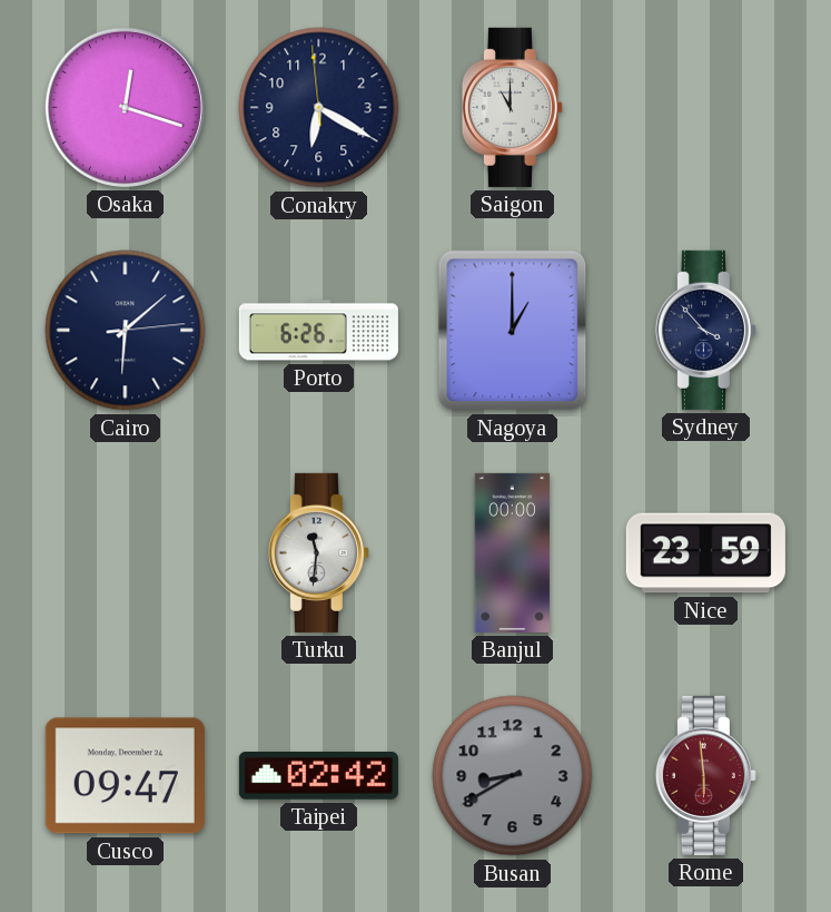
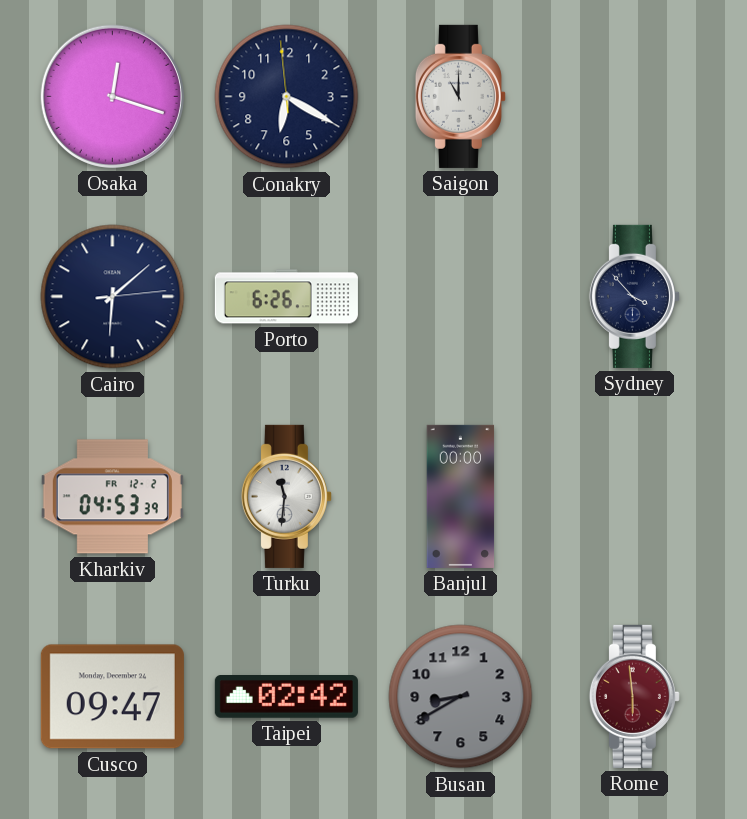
Nagoya: 1:00 -> none (513, 331)
Kharkiv: none -> 04:53 (112, 497)
Nice: 23:59 -> none (705, 553)
